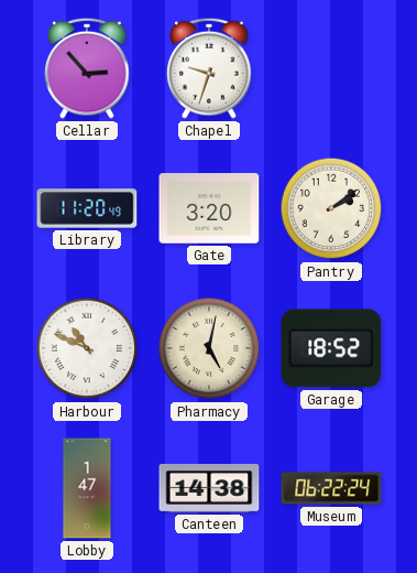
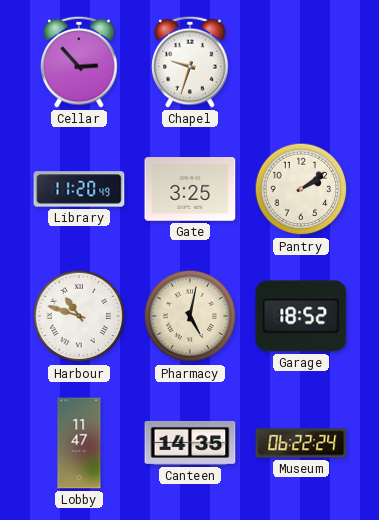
Gate: 3:20 -> 3:25 (190, 189)
Harbour: 10:49 -> 10:48 (79, 316)
Lobby: 1:47 -> 11:47 (79, 443)
Canteen: 14:38 -> 14:35 (190, 443)
